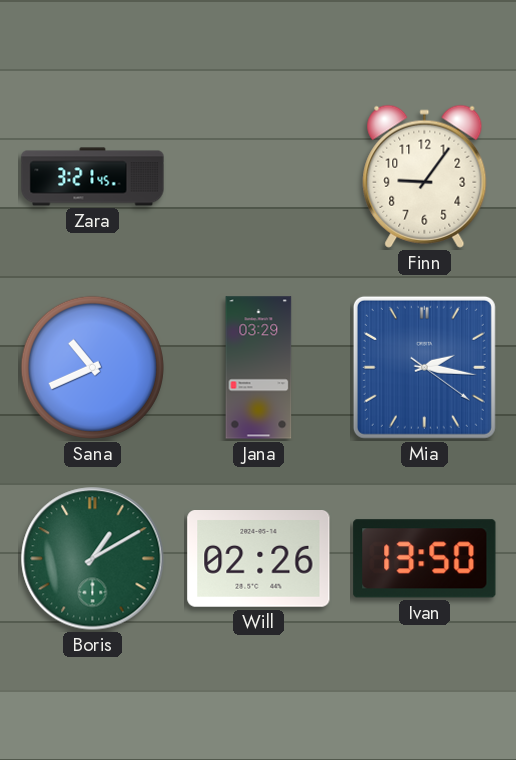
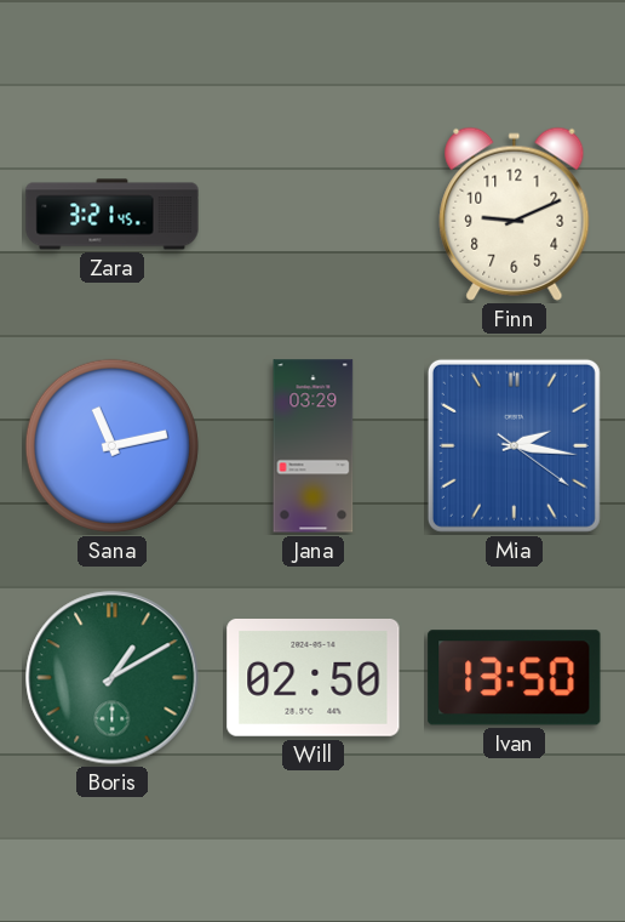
Finn: 9:06 -> 9:11 (515, 214)
Sana: 10:41 -> 11:13 (111, 445)
Will: 02:26 -> 02:50 (314, 678)
